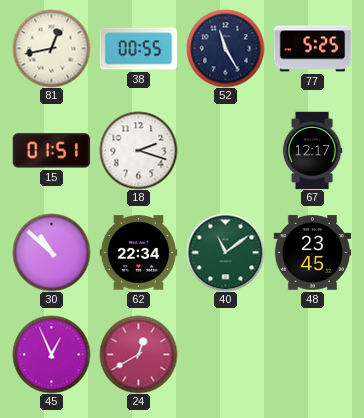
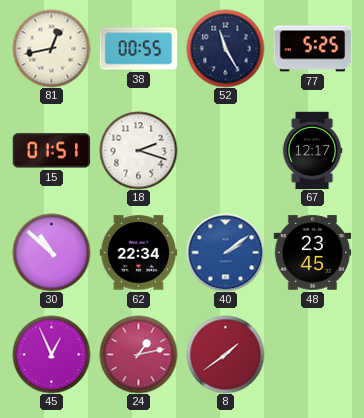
40: 11:09 -> 2:09 (225, 252)
40 dial: green -> blue (225, 252)
24: 12:40 -> 1:13 (138, 354)
8: none -> 1:39 (225, 354)
